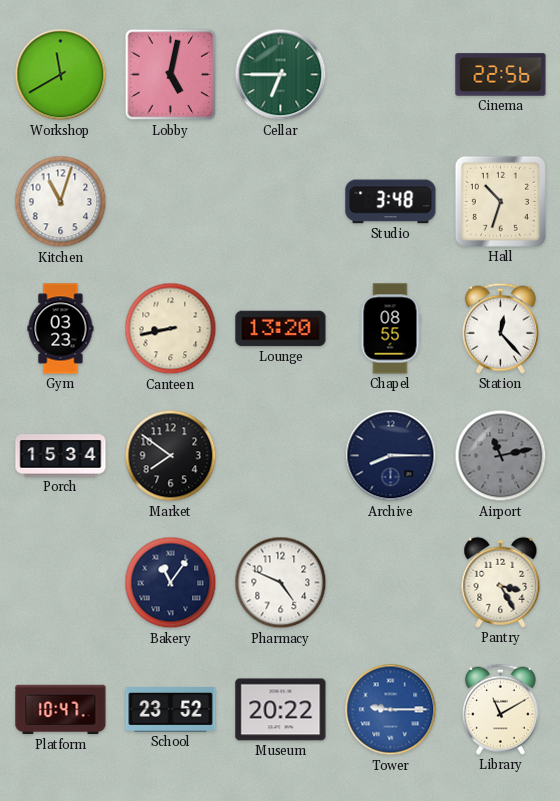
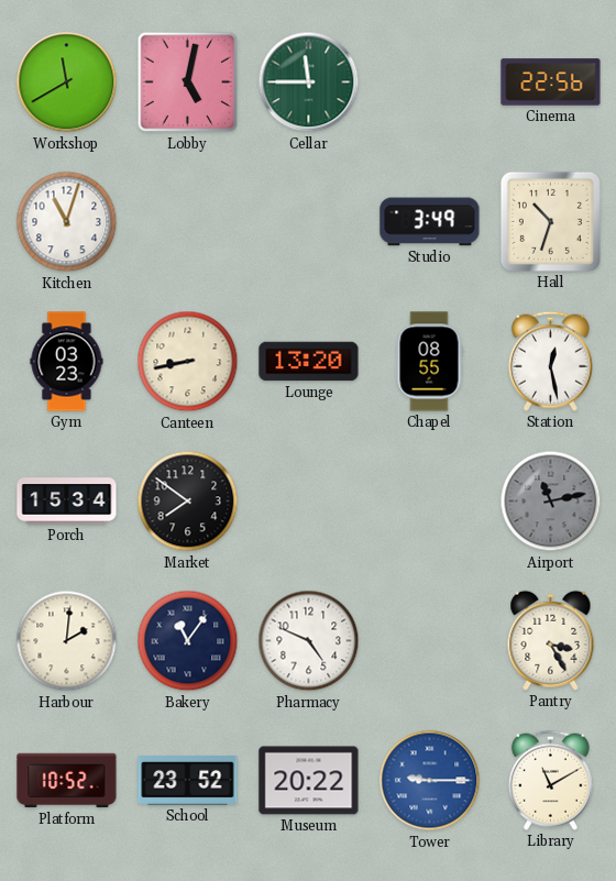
Cellar: 6:45 -> 11:45 (309, 82)
Studio: 3:48 -> 3:49 (430, 222)
Station: 12:23 -> 12:28 (550, 361)
Archive: 8:15 -> none (391, 456)
Harbour: none -> 2:01 (67, 641)
Platform: 10:47 -> 10:52 (67, 781)
